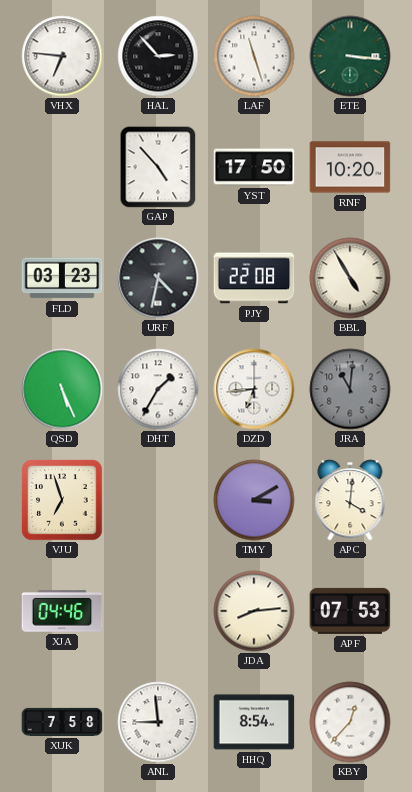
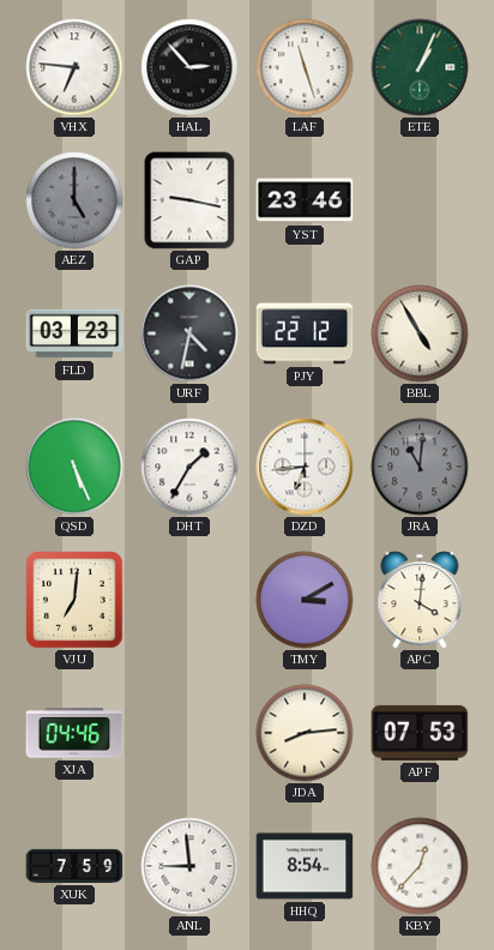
ETE: 3:16 -> 1:04 (420, 67)
AEZ: none -> 5:00 (74, 200)
GAP: 4:53 -> 9:17 (189, 200)
YST: 17:50 -> 23:46 (305, 200)
RNF: 10:20 -> none (350, 167)
PJY: 22:08 -> 22:12 (305, 333)
VJU: 6:57 -> 7:01 (74, 600)
XUK: 7:58 -> 7:59 (74, 866)
